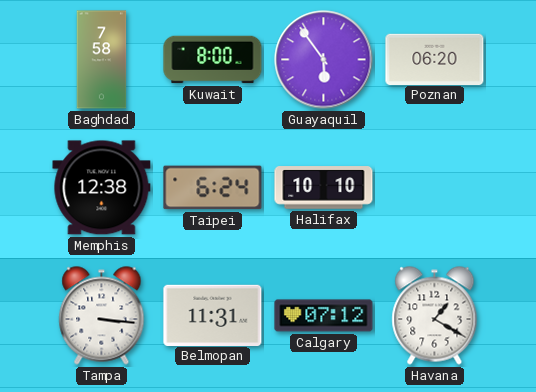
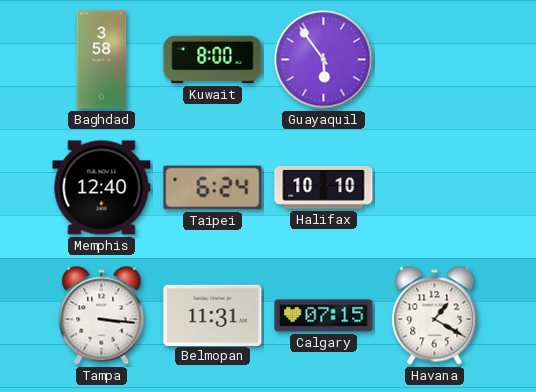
Baghdad: 7:58 -> 3:58 (102, 60)
Poznan: 06:20 -> none (435, 59)
Memphis: 12:38 -> 12:40 (102, 188)
Calgary: 07:12 -> 07:15 (324, 316)
